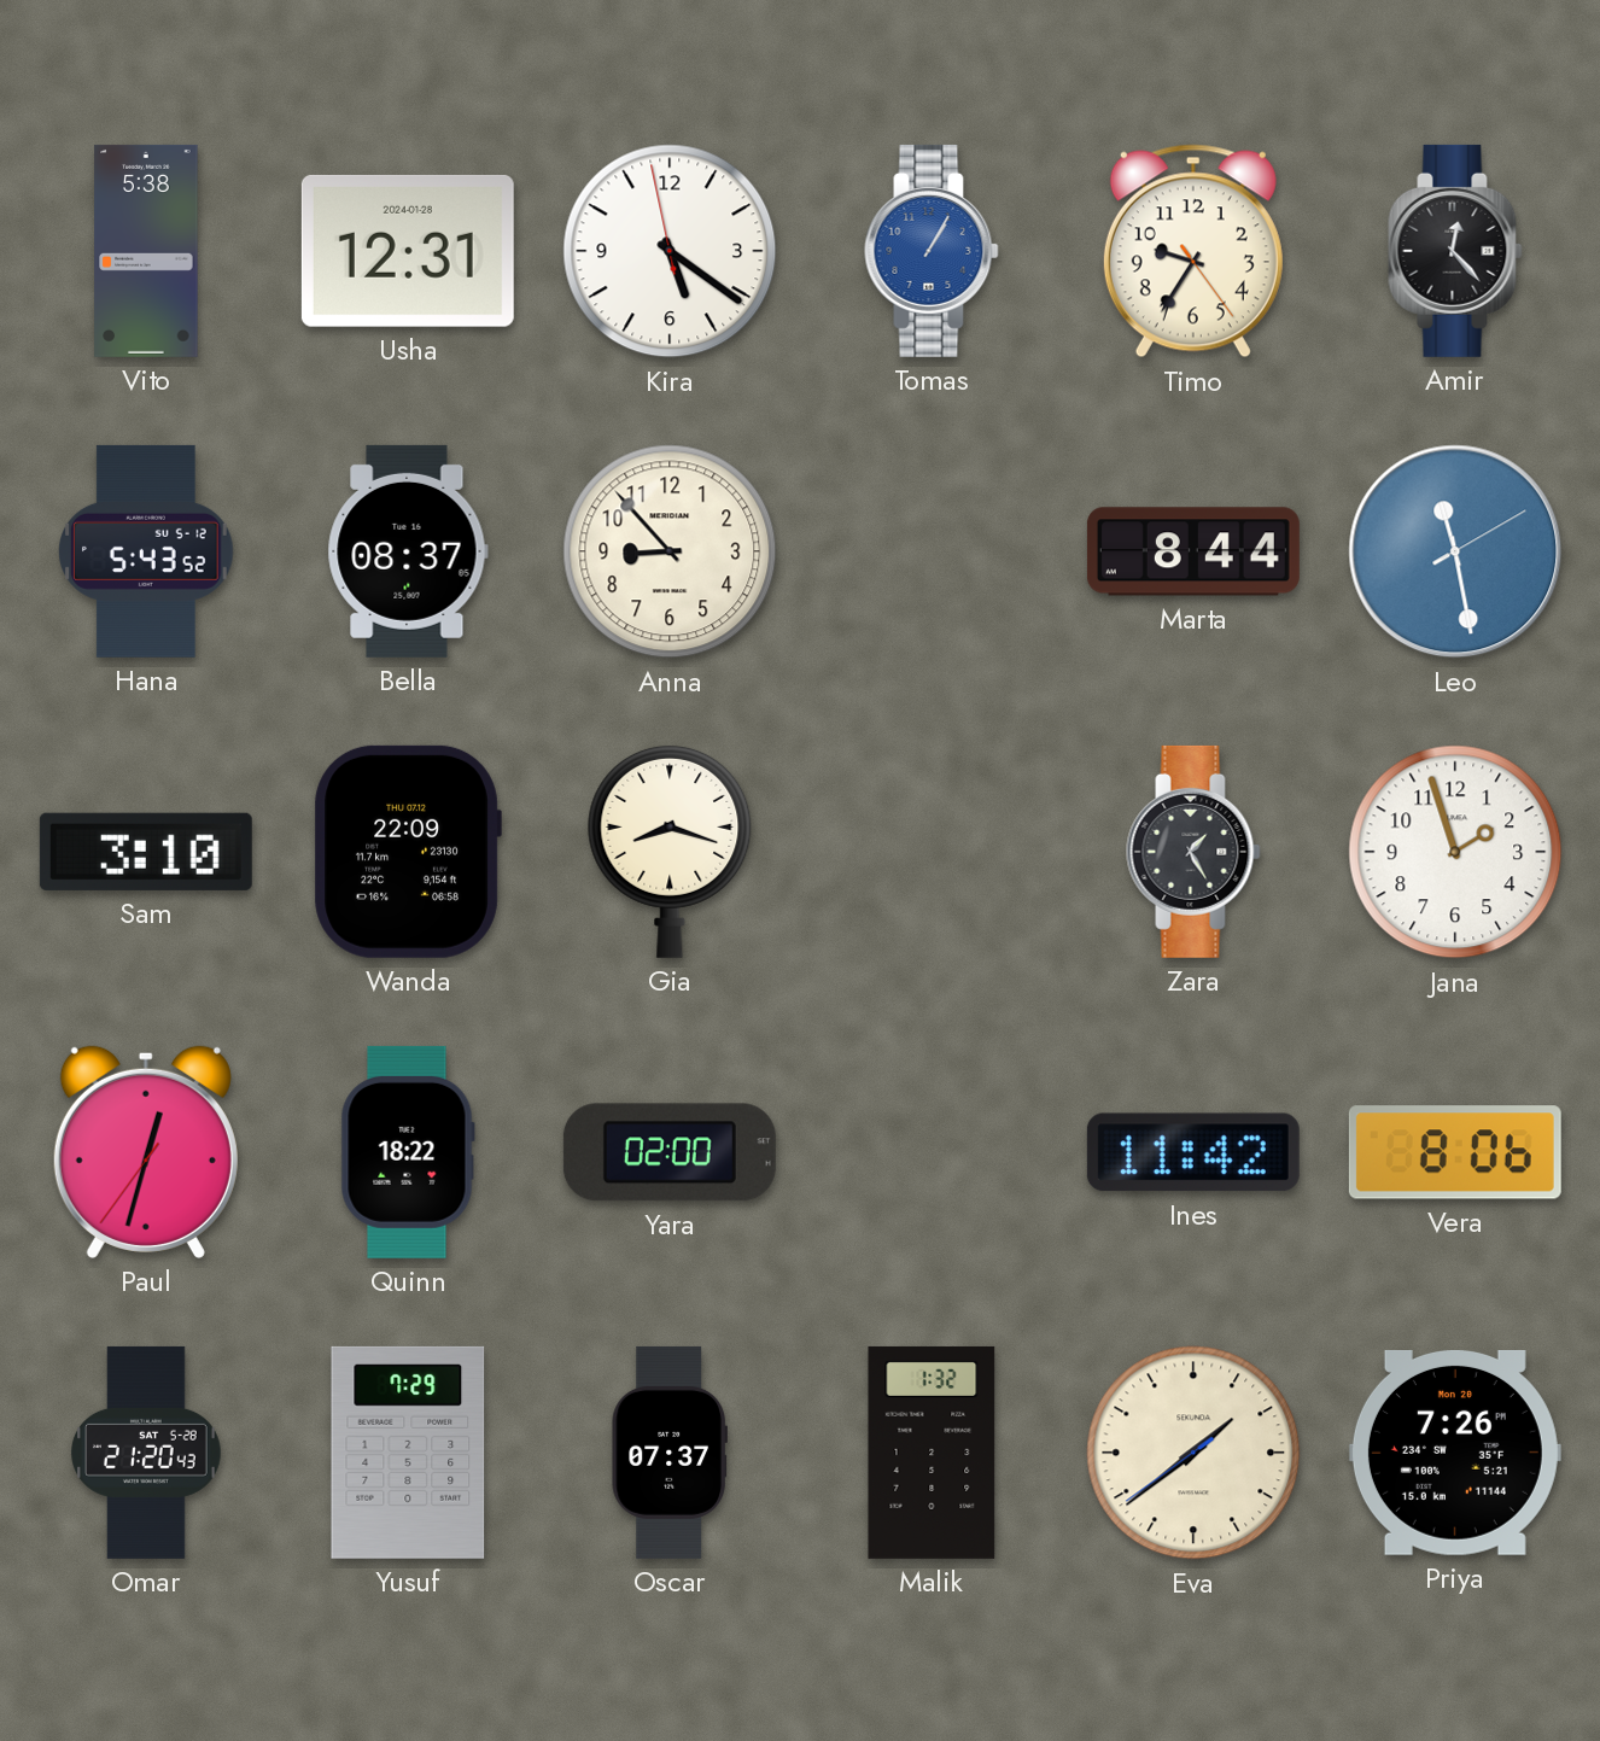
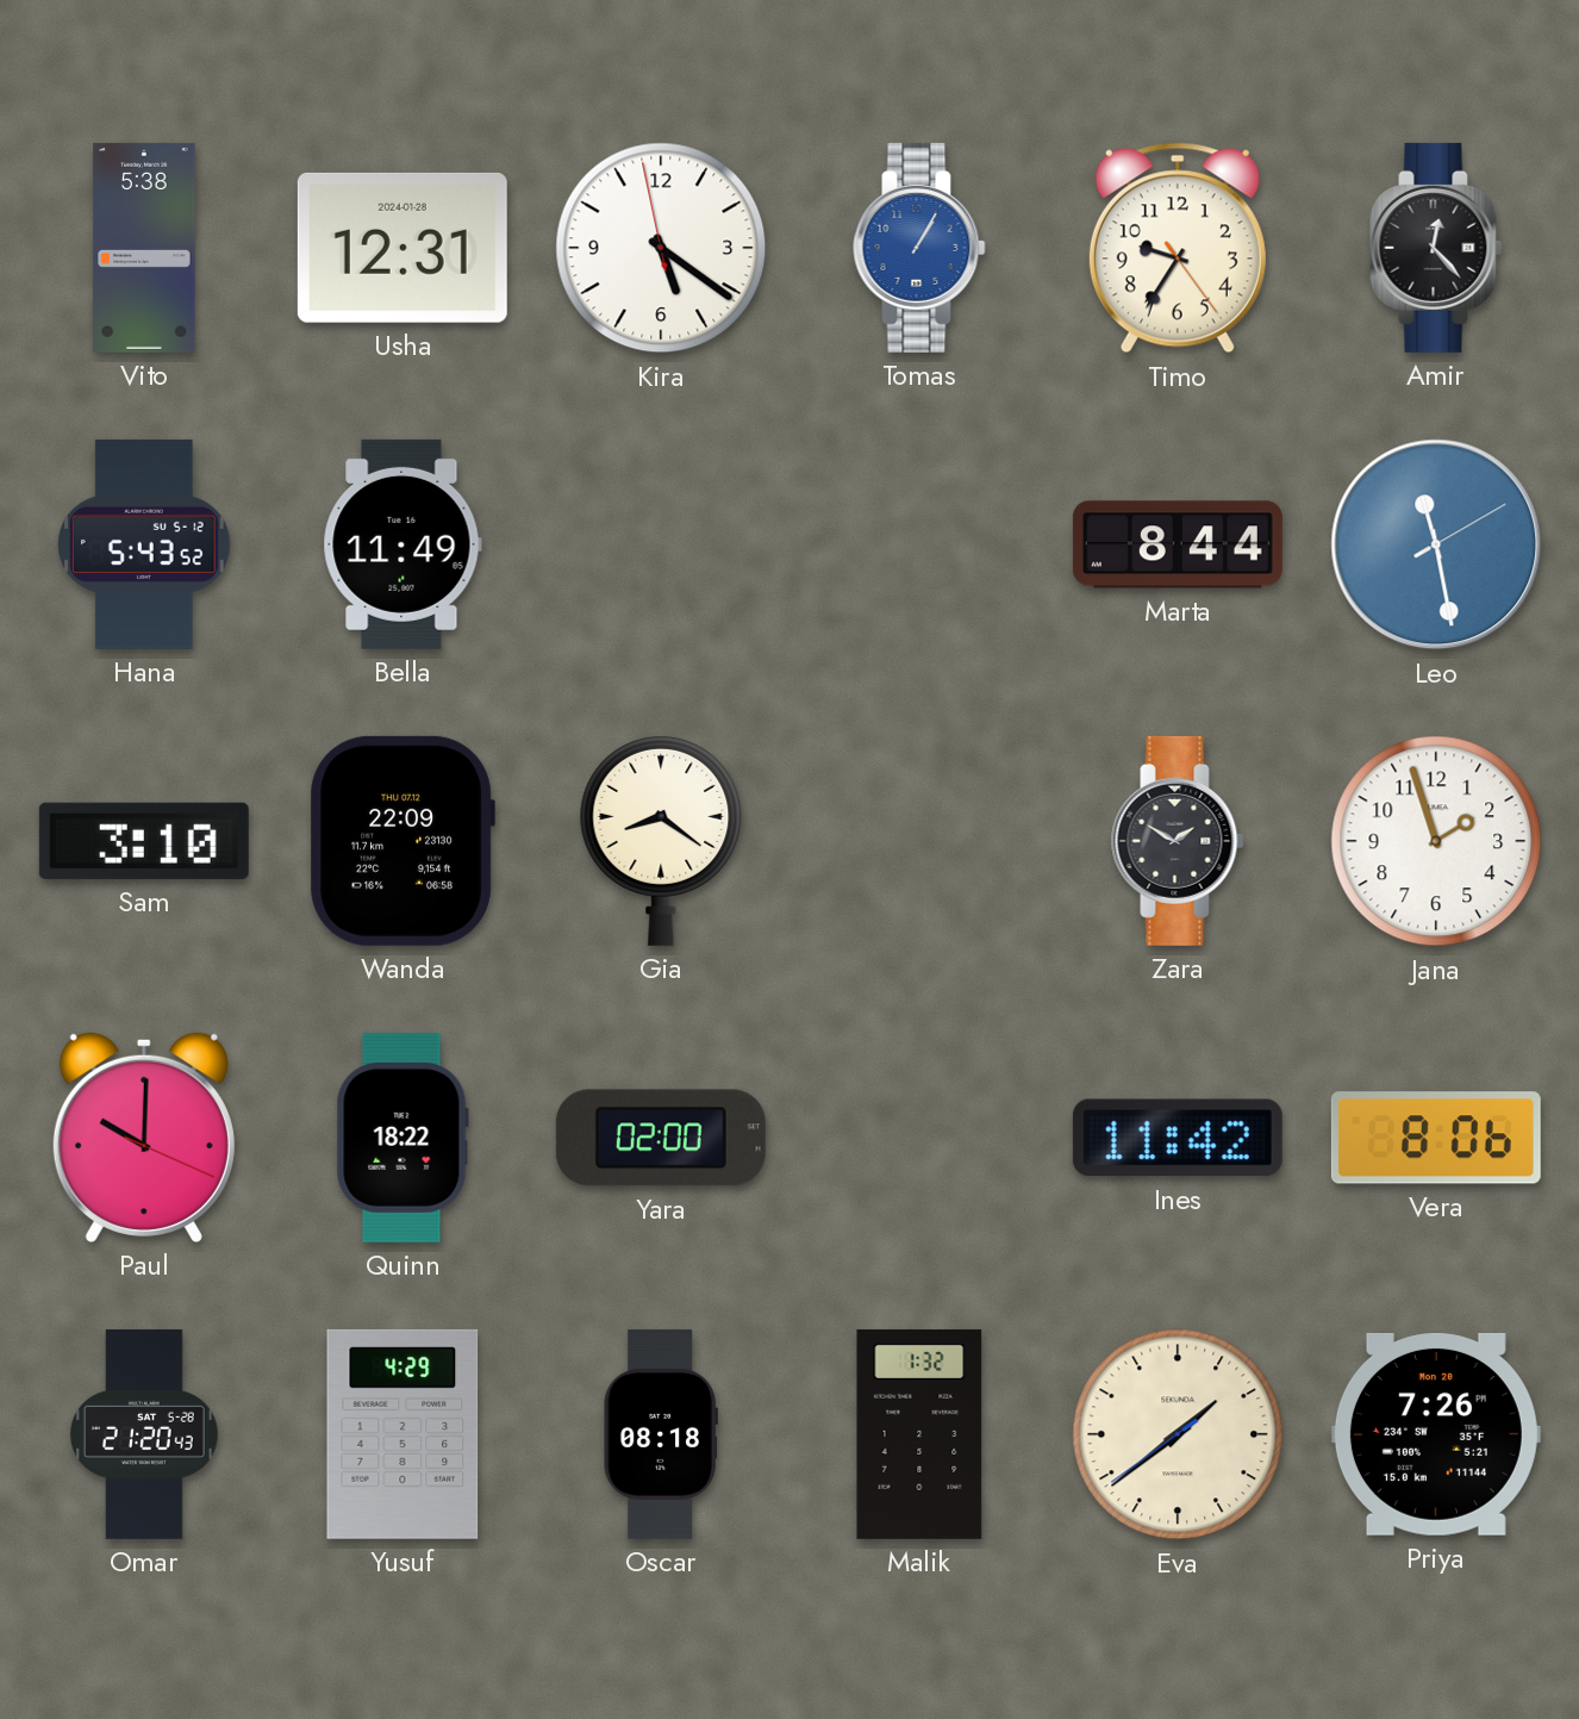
Bella: 08:37 -> 11:49 (402, 544)
Anna: 8:53 -> none (670, 551)
Gia: 8:18 -> 8:21 (661, 840)
Zara: 1:25 -> 1:50 (1178, 841)
Paul: 12:32 -> 10:00 (144, 1138)
Yusuf: 7:29 -> 4:29 (402, 1434)
Oscar: 07:37 -> 08:18 (661, 1434)
